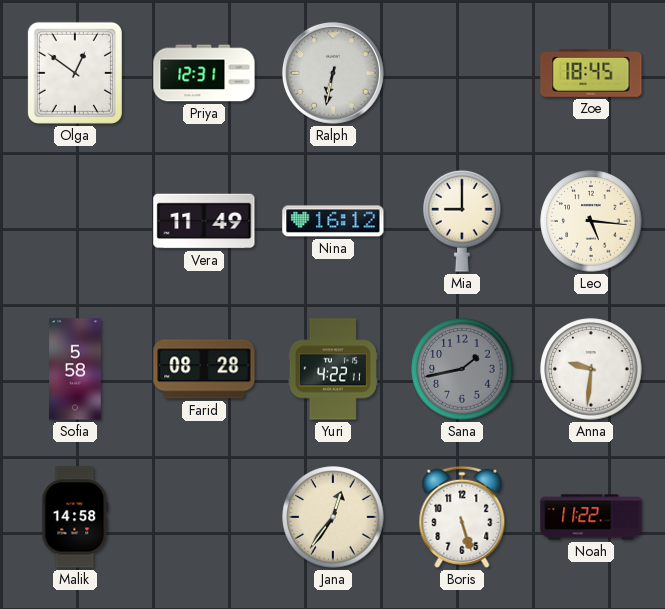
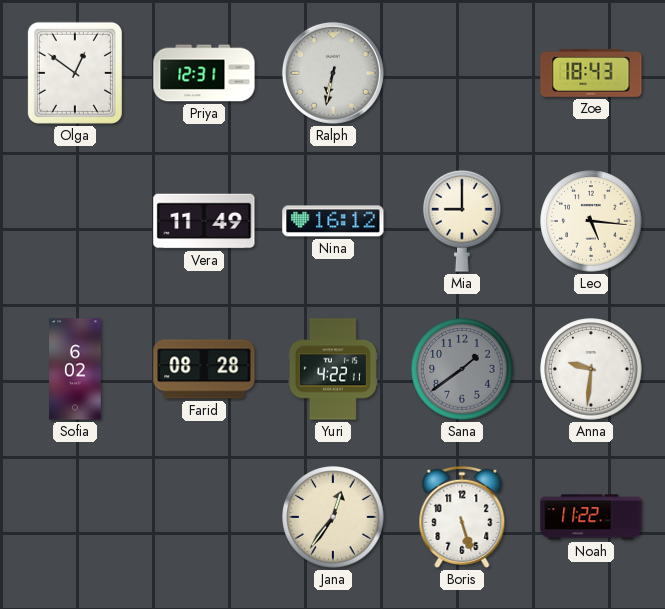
Zoe: 18:45 -> 18:43 (591, 73)
Sofia: 5:58 -> 6:02 (75, 369)
Sana: 1:43 -> 1:39 (462, 369)
Malik: 14:58 -> none (75, 517)
